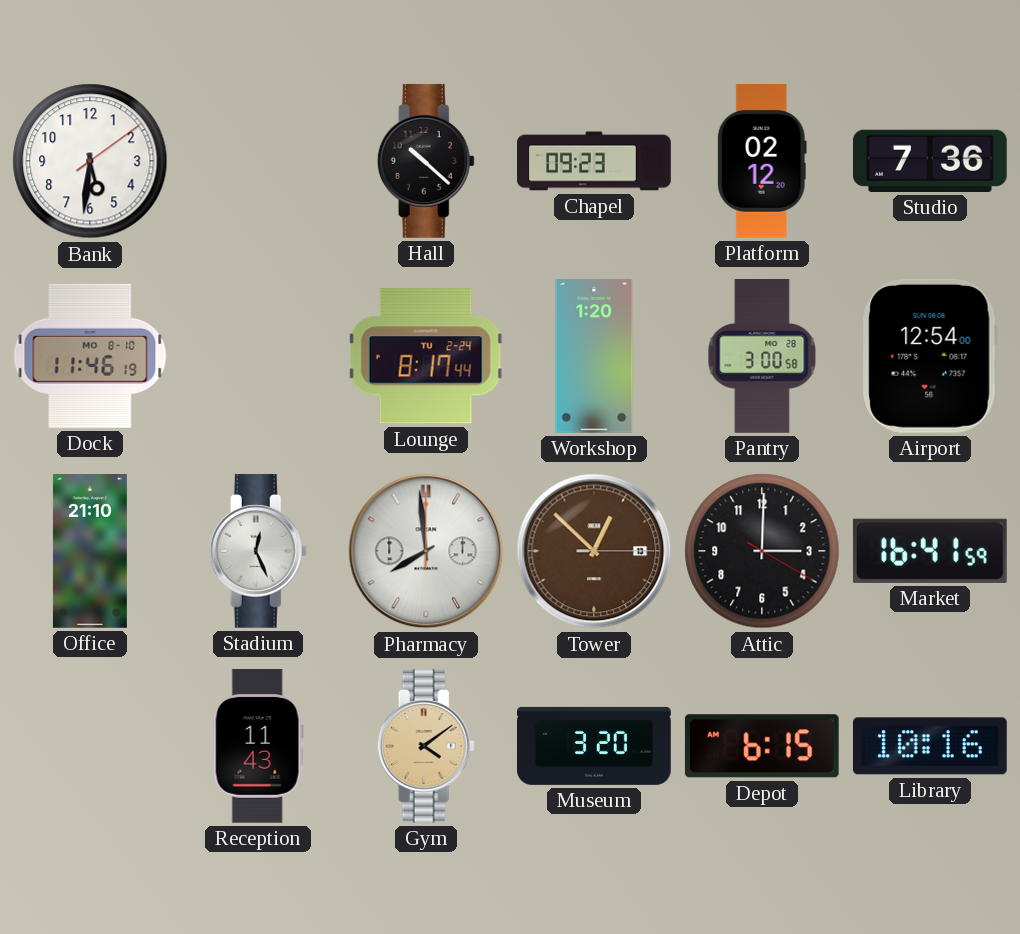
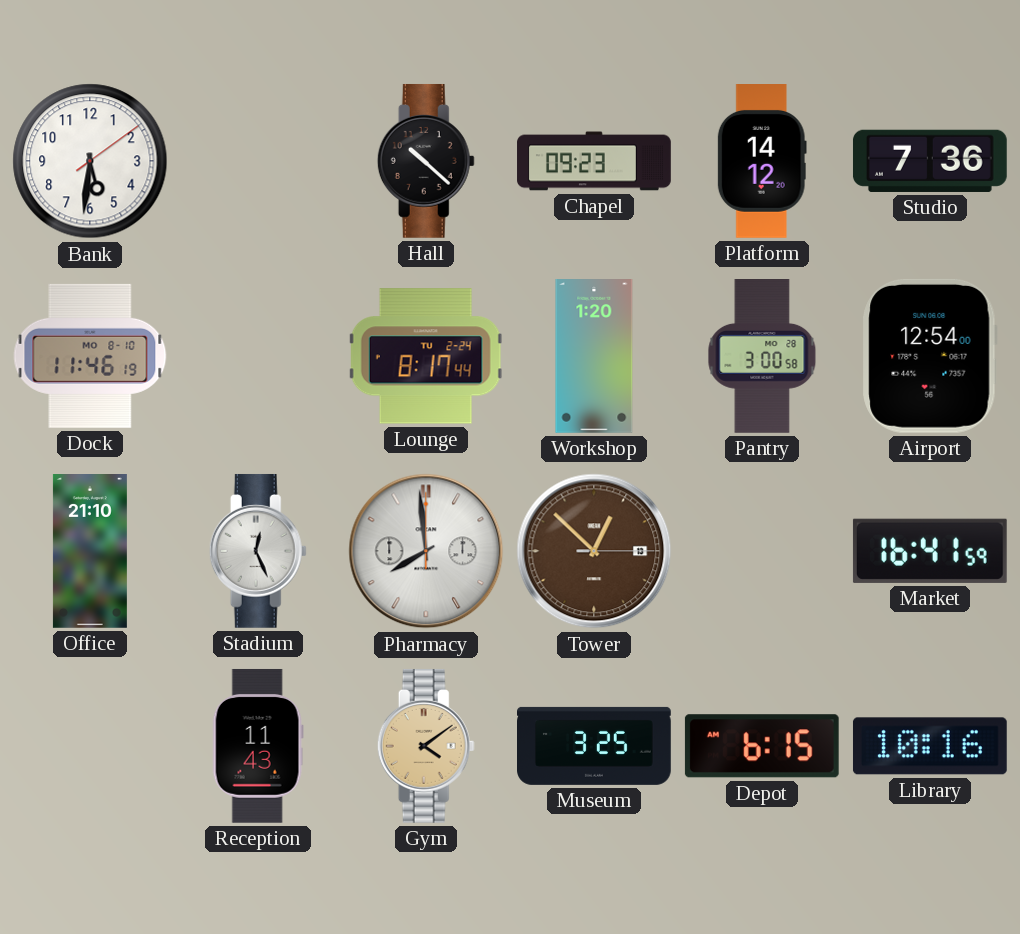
Platform: 02:12 -> 14:12 (762, 162)
Attic: 3:00 -> none (762, 551)
Museum: 3:20 -> 3:25 (595, 746)
